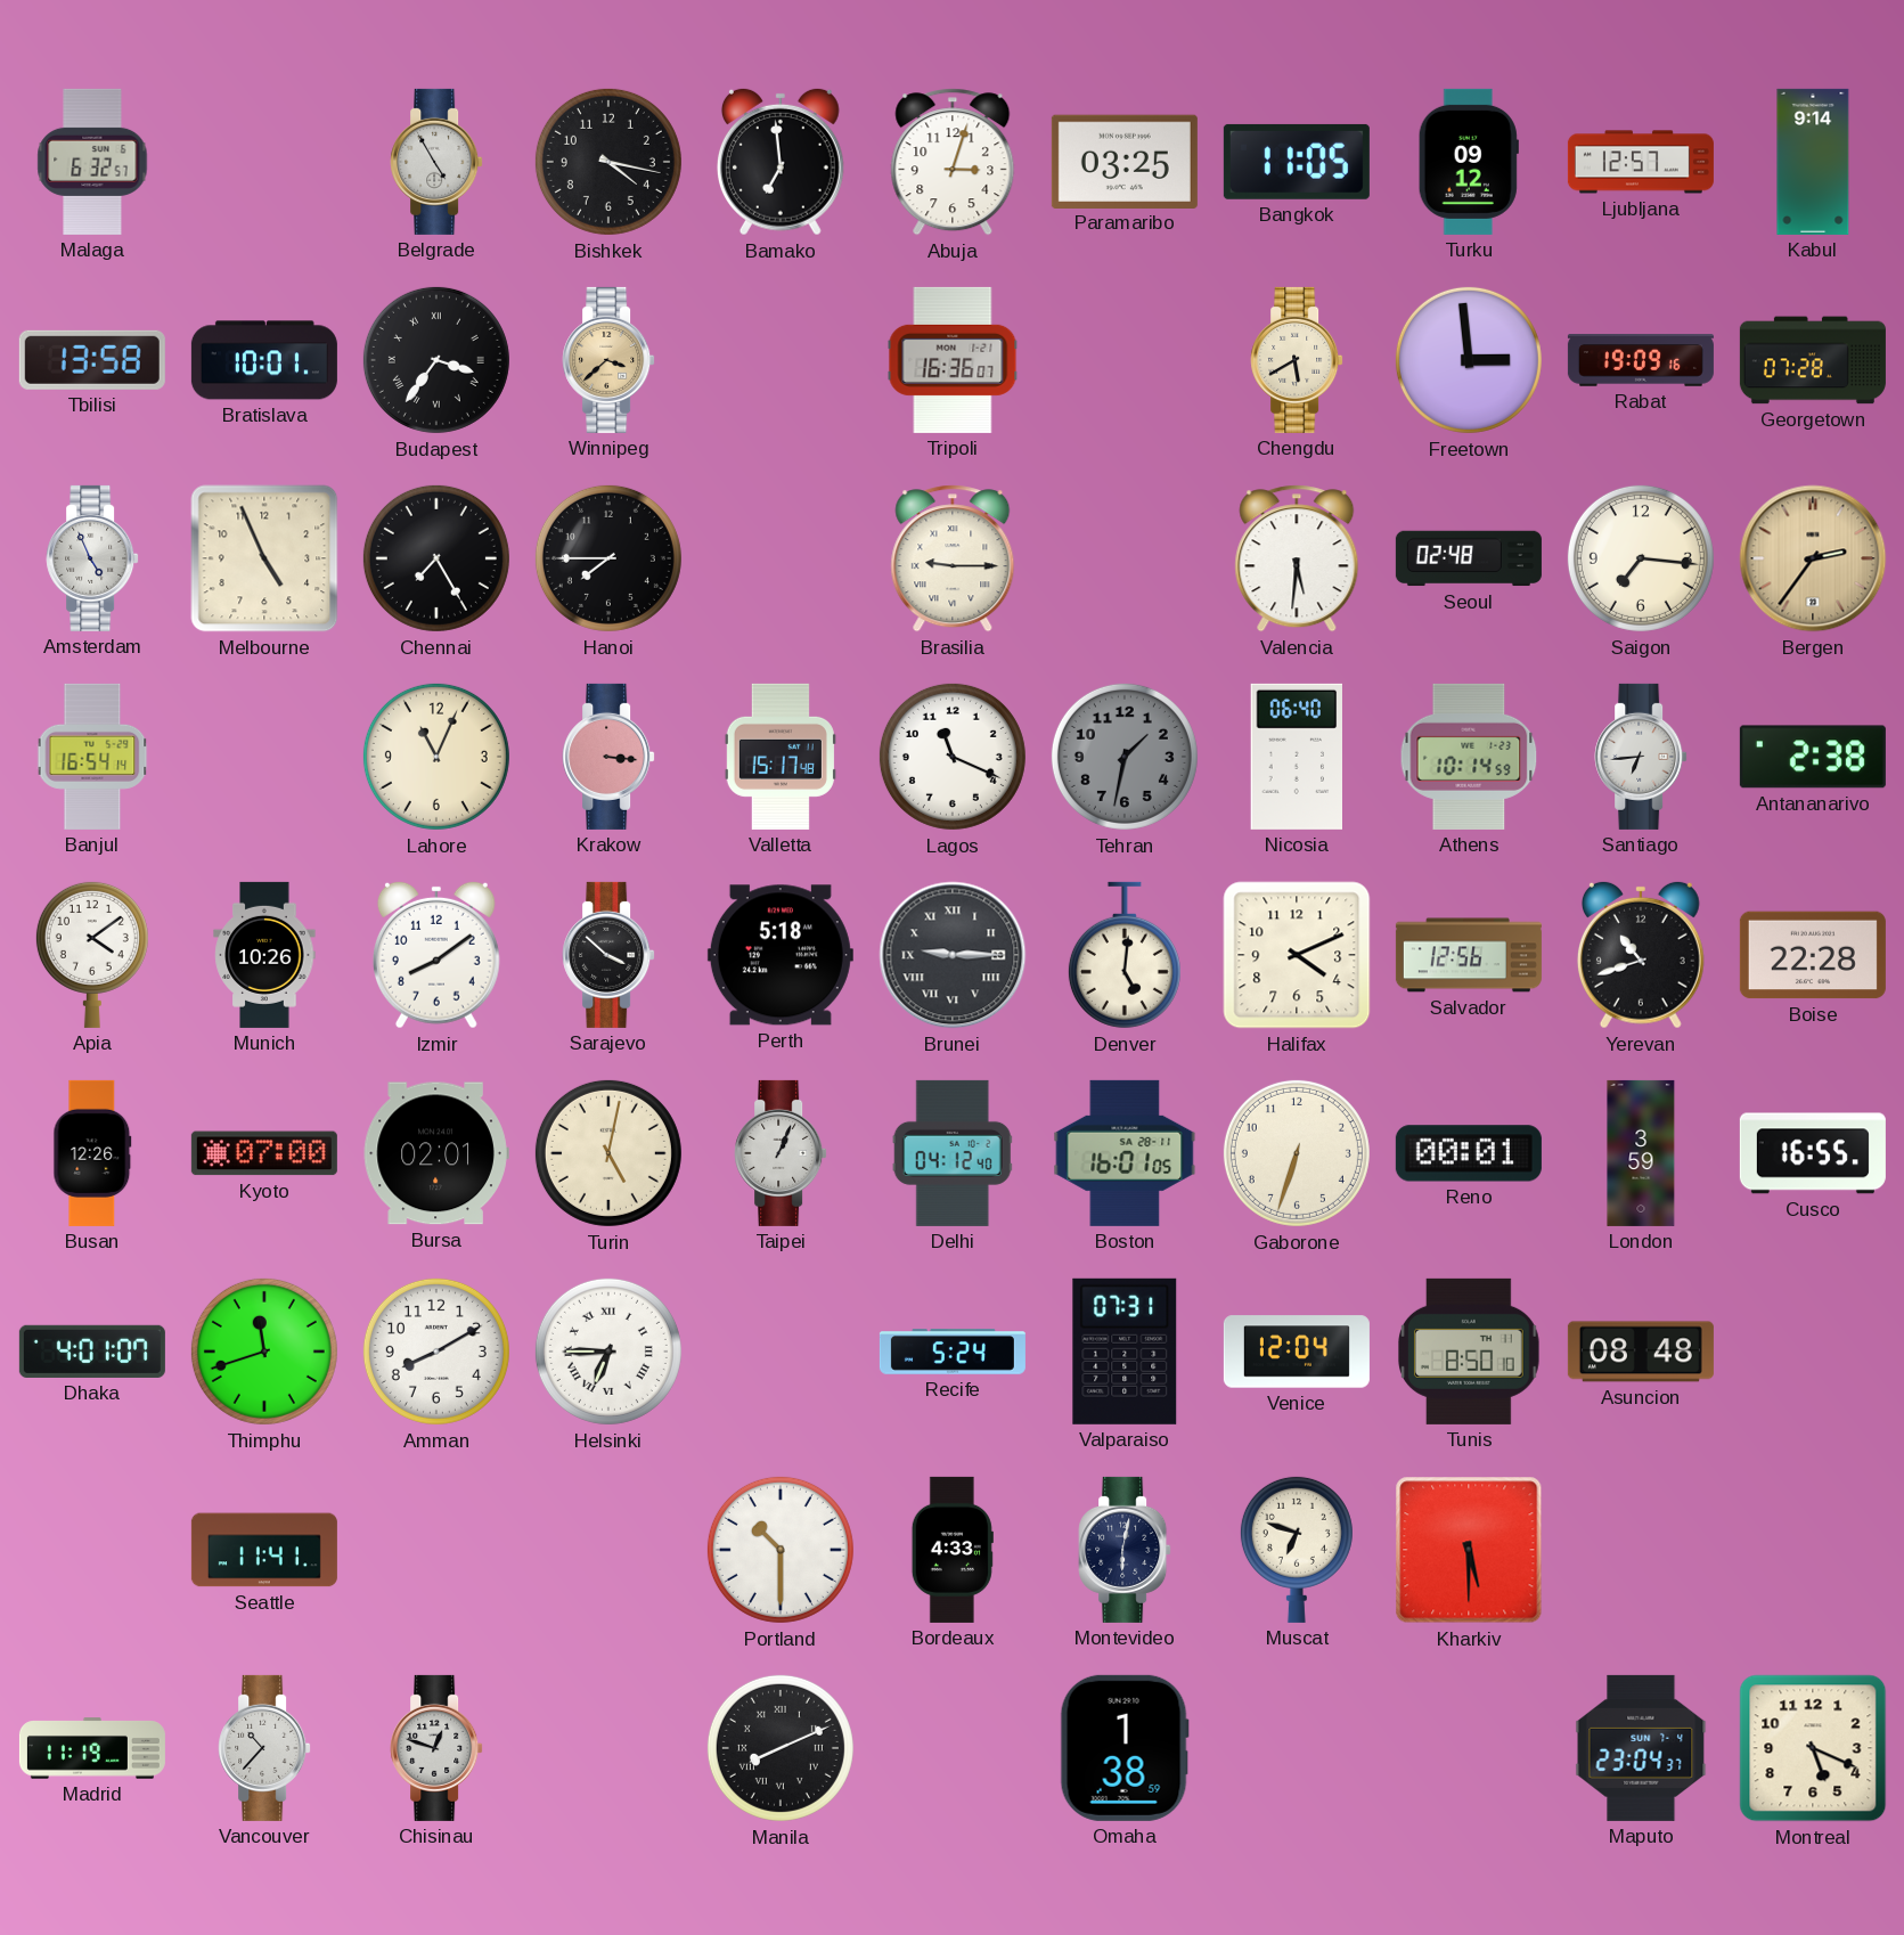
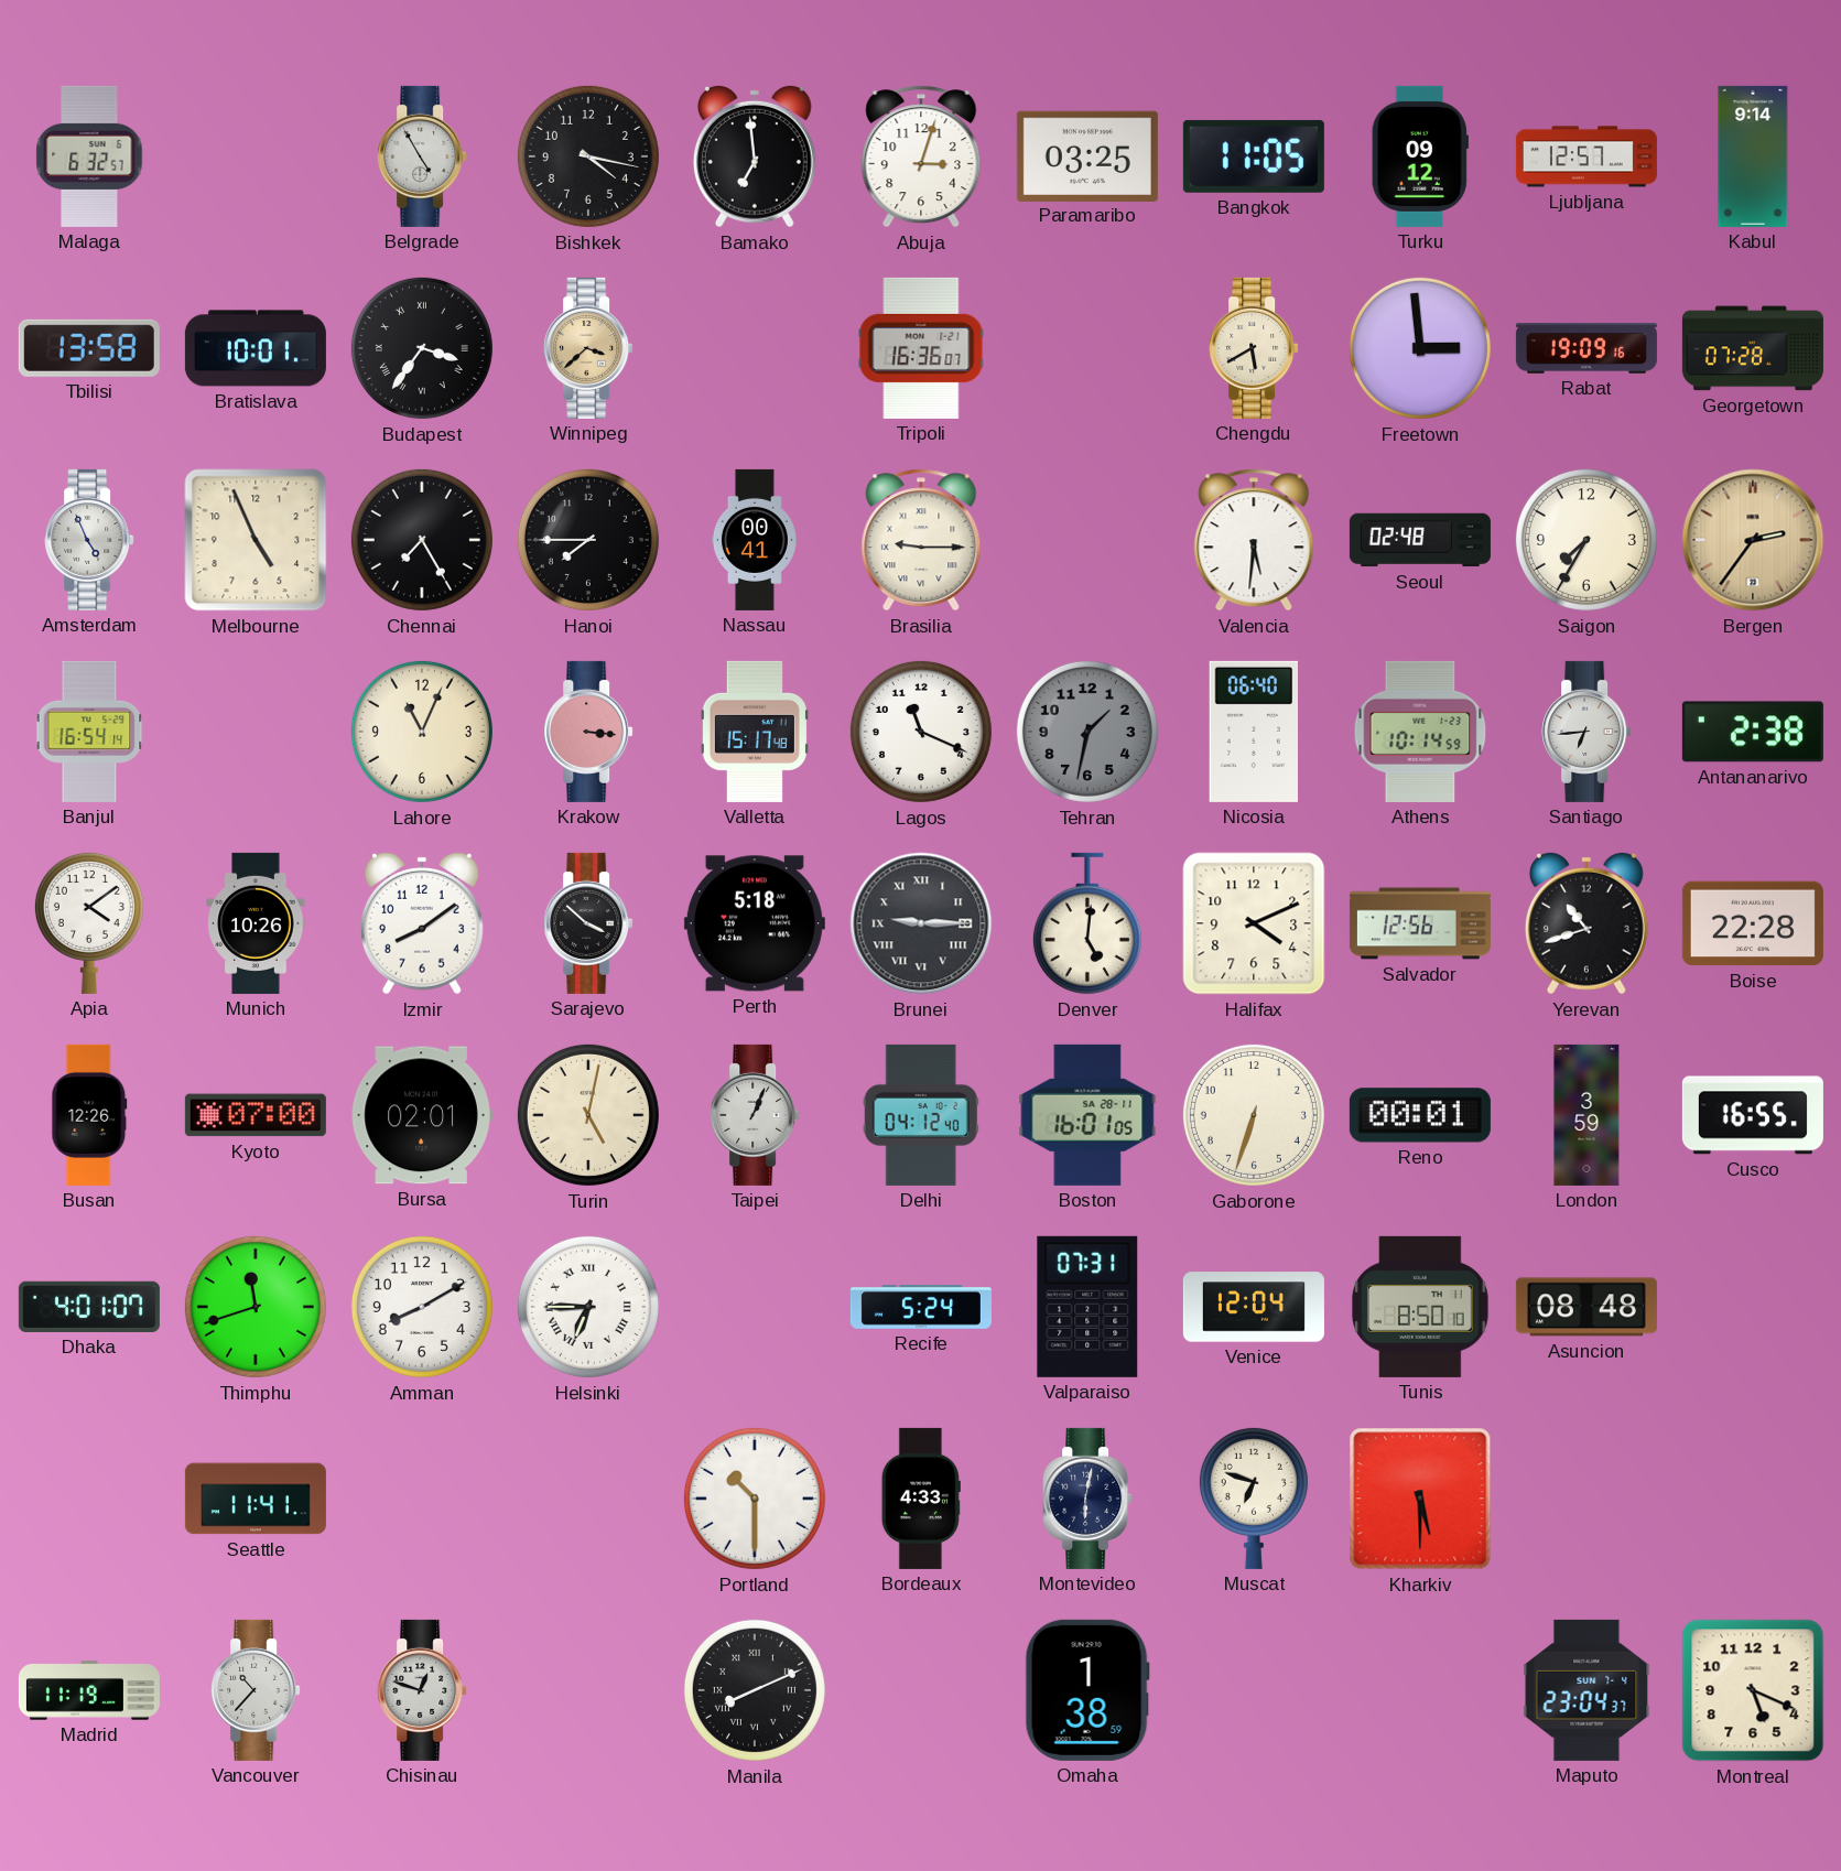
Nassau: none -> 00:41 (755, 540)
Saigon: 7:16 -> 7:35 (1586, 540)
